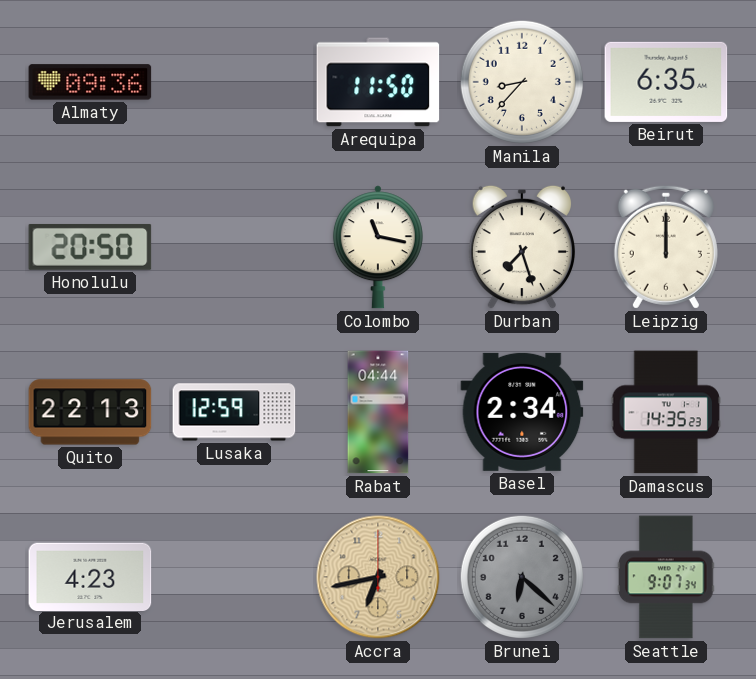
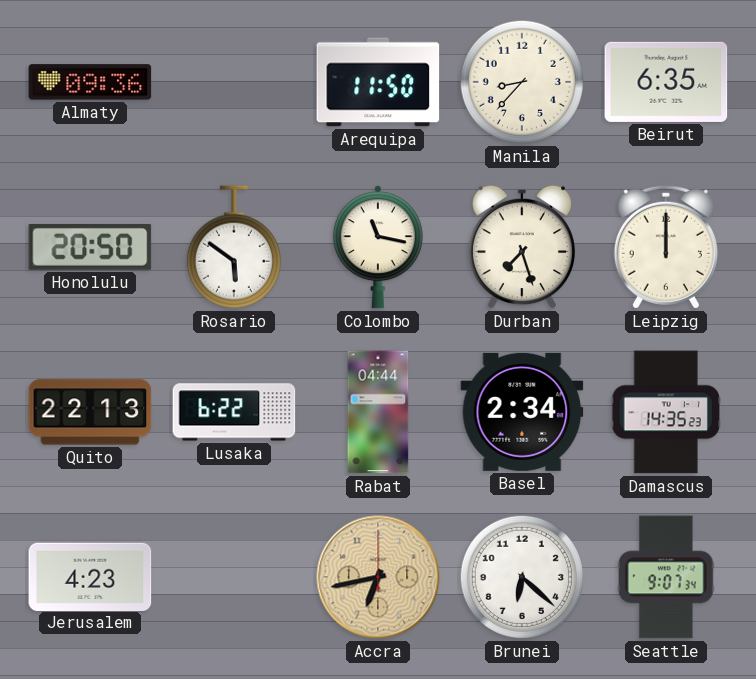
Rosario: none -> 5:51 (234, 247)
Lusaka: 12:59 -> 6:22 (234, 412)
Brunei dial: grey -> white (522, 577)
